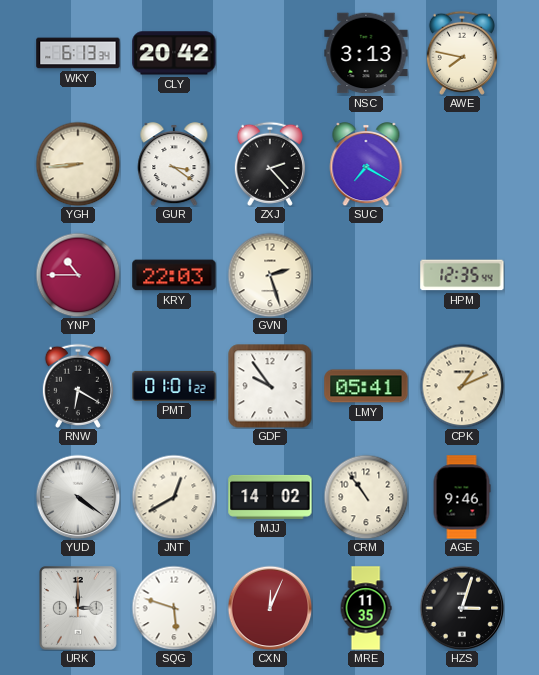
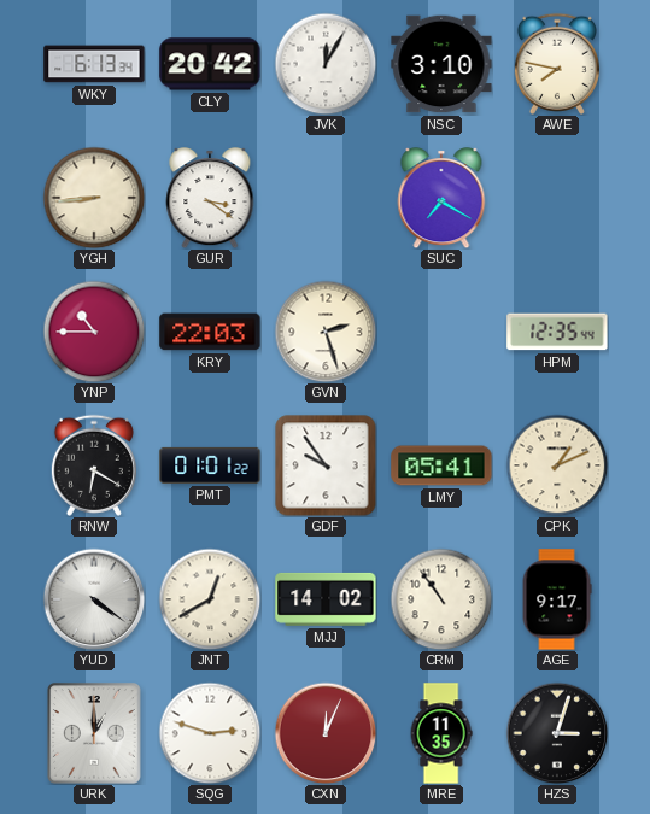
JVK: none -> 12:05 (326, 64)
NSC: 3:13 -> 3:10 (441, 64)
ZXJ: 2:23 -> none (270, 164)
AGE: 9:46 -> 9:17 (557, 599)
URK: 3:00 -> 1:00 (94, 733)
SQG: 5:48 -> 2:48 (210, 733)
